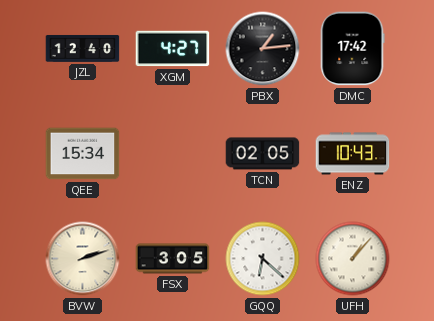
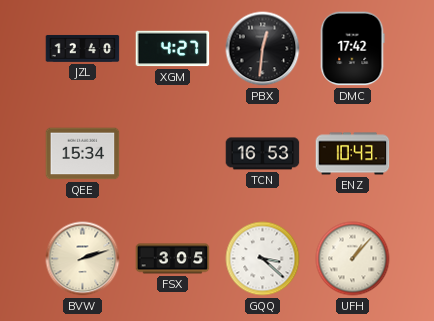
PBX: 1:14 -> 12:31 (263, 49)
TCN: 02:05 -> 16:53 (263, 154)
GQQ: 6:22 -> 3:22 (263, 259)
